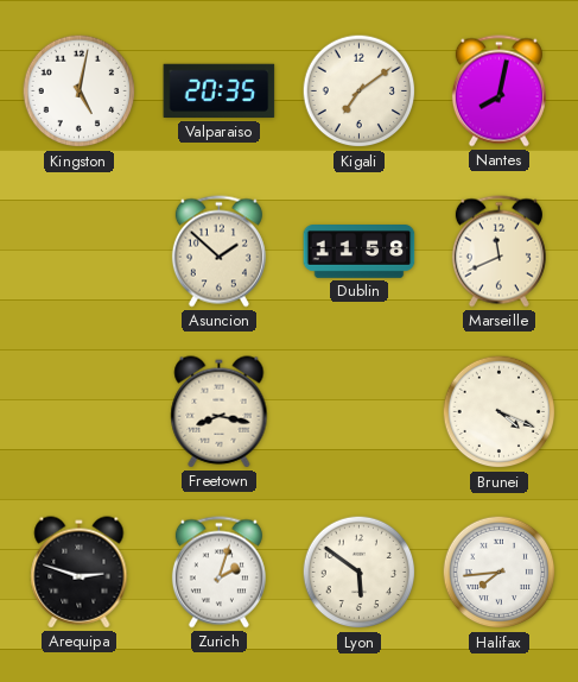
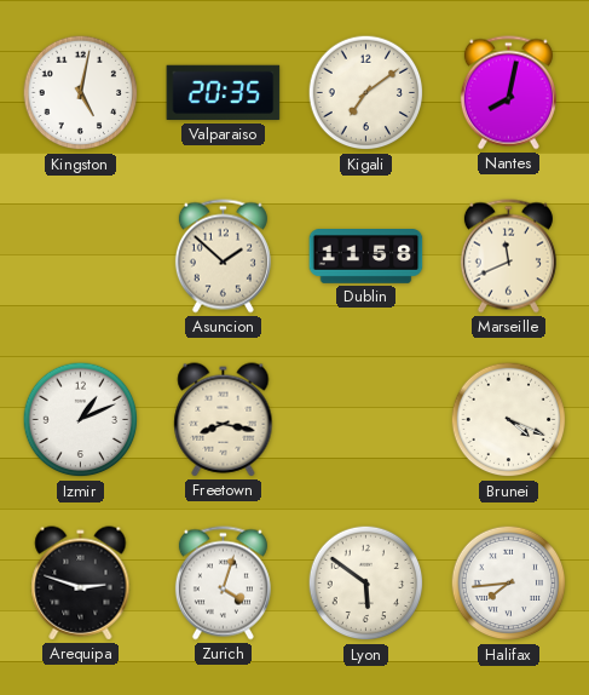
Izmir: none -> 1:11 (81, 420)
Zurich: 2:03 -> 4:03 (223, 584)
